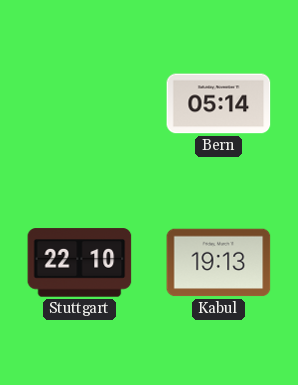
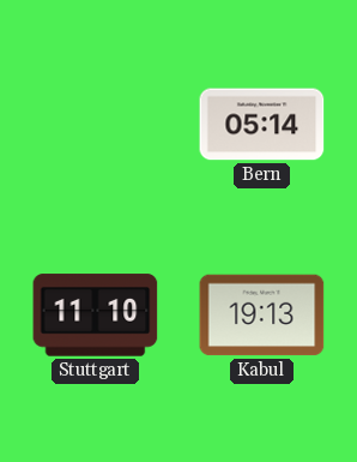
Stuttgart: 22:10 -> 11:10 (96, 316)
